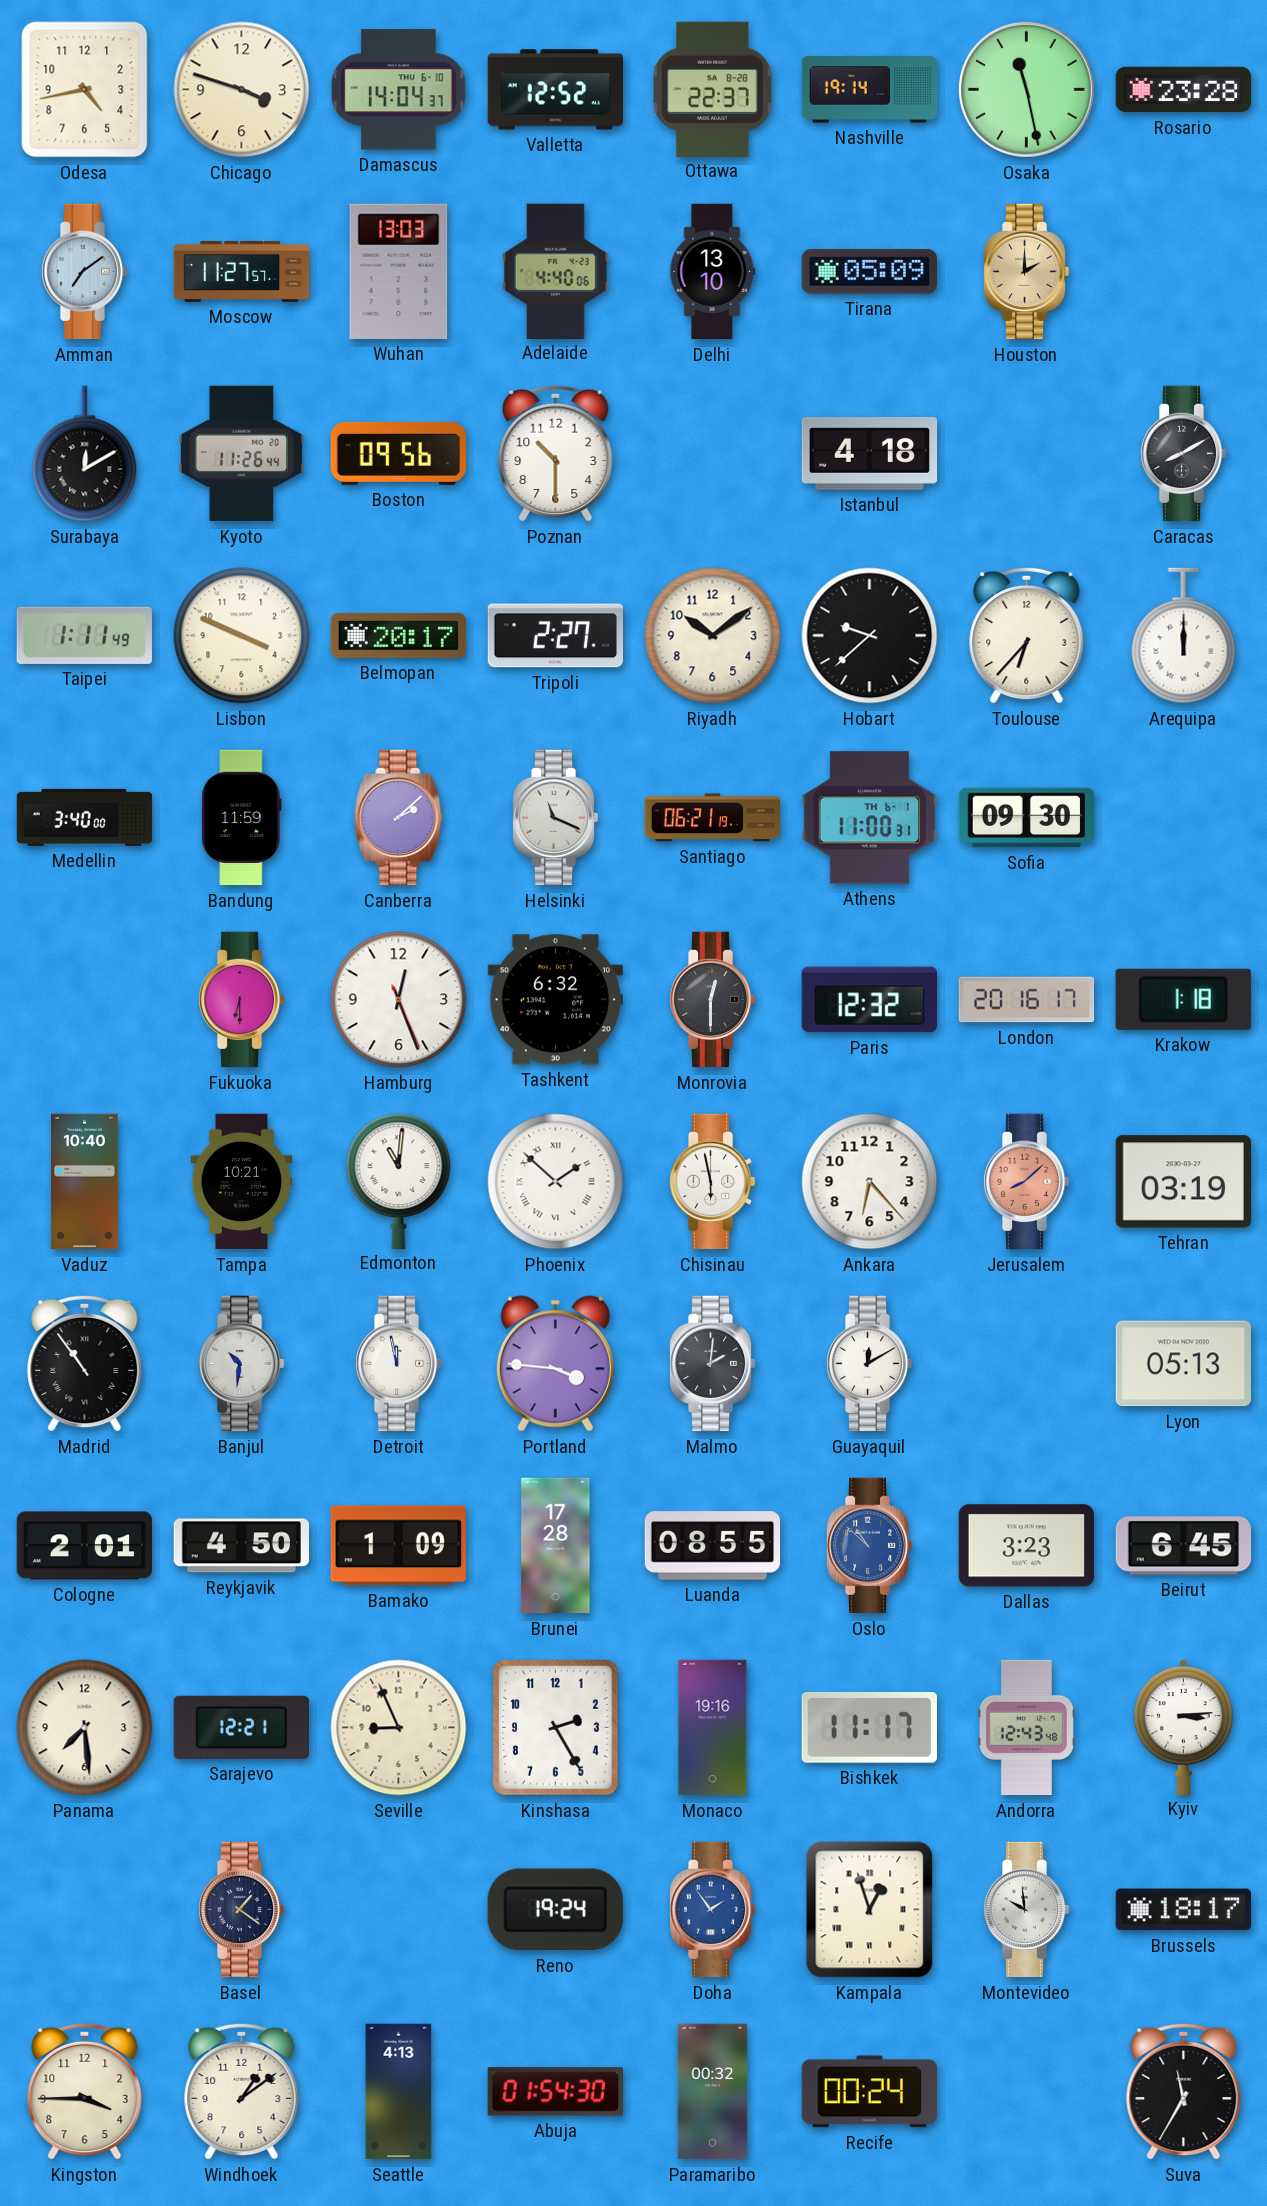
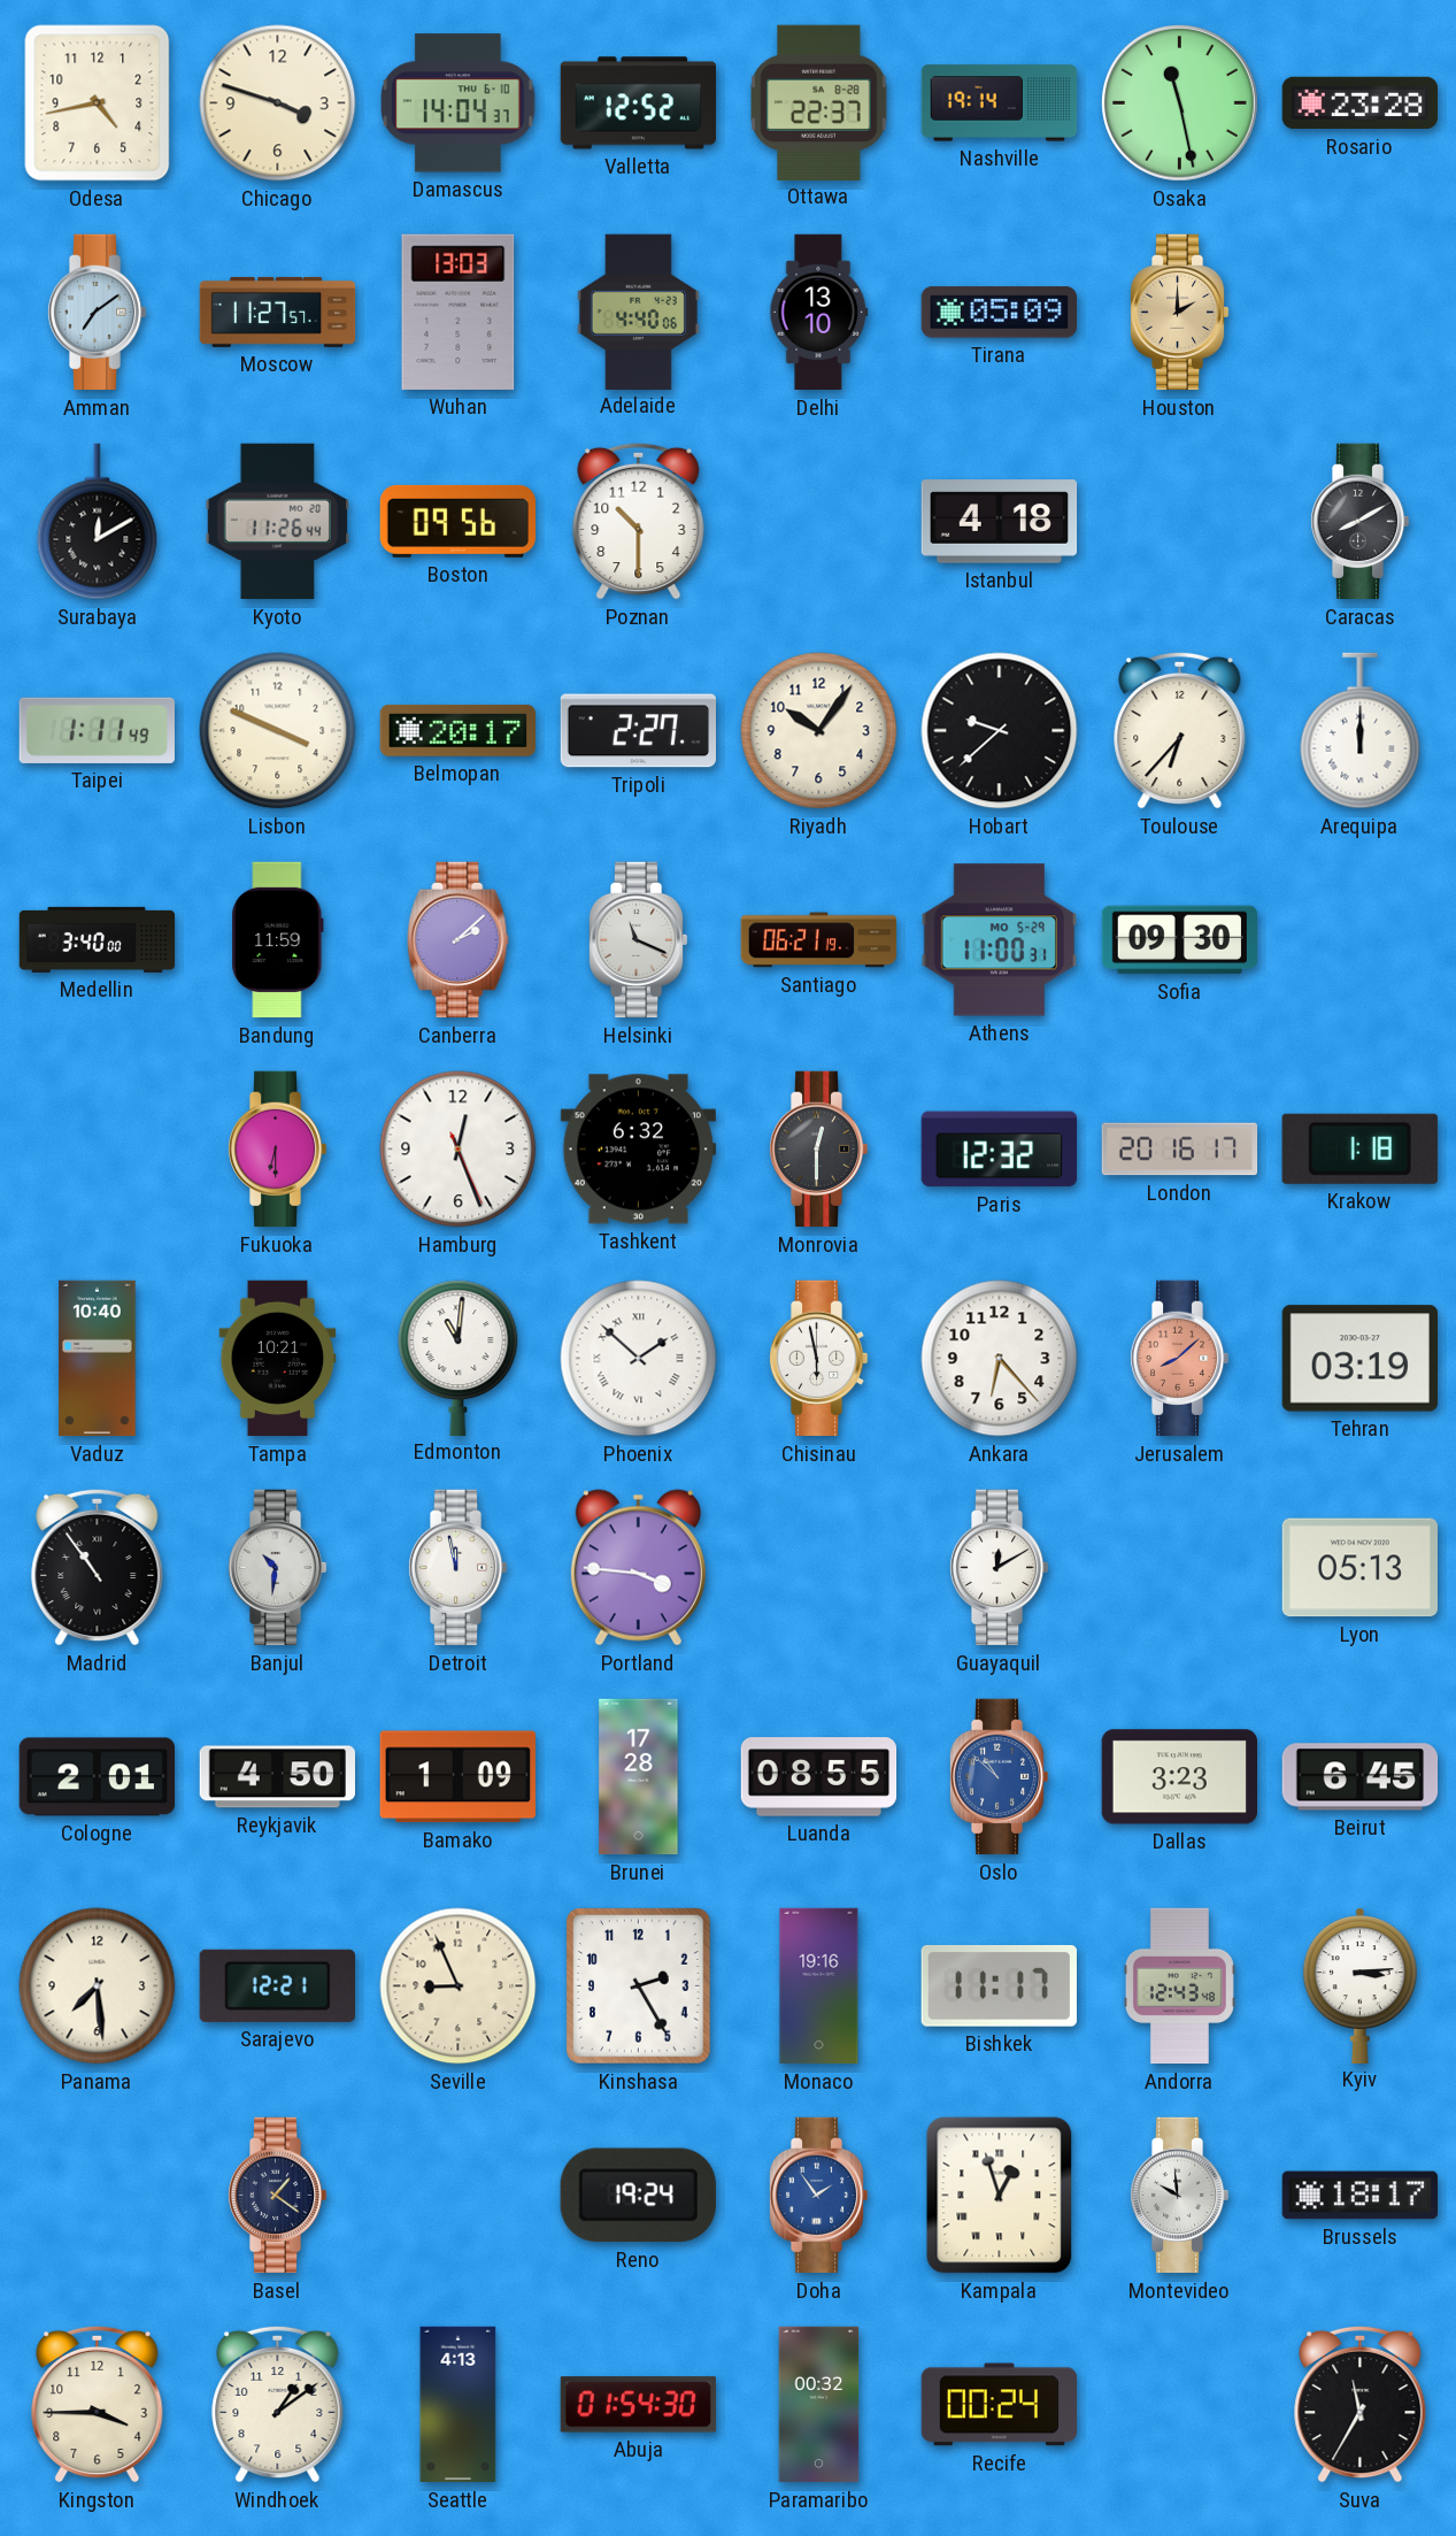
Riyadh: 10:09 -> 10:06 (819, 731)
Athens date: TH 6-1 -> MO 5-29 (999, 940)
Malmo: 2:01 -> none (712, 1364)
